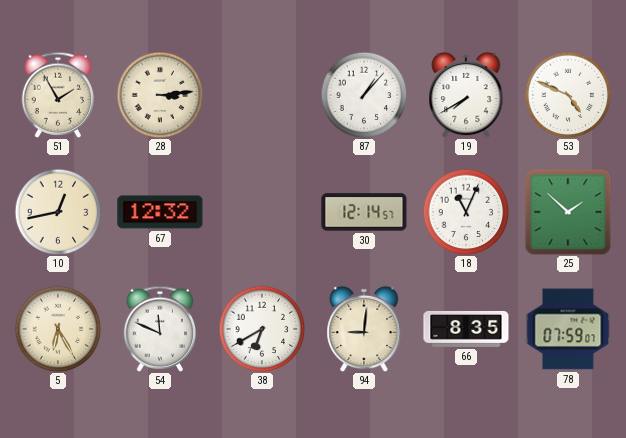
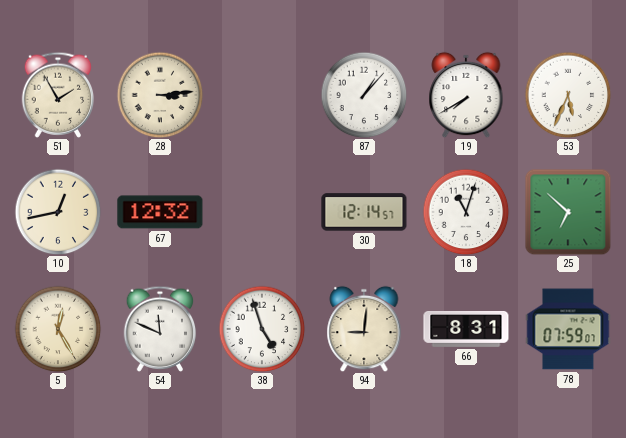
53: 4:49 -> 5:34 (568, 95)
18: 11:04 -> 11:03 (466, 212)
25: 1:52 -> 6:52 (568, 212)
5: 6:25 -> 12:25 (58, 329)
38: 6:40 -> 4:57 (262, 329)
66: 8:35 -> 8:31 (466, 329)
